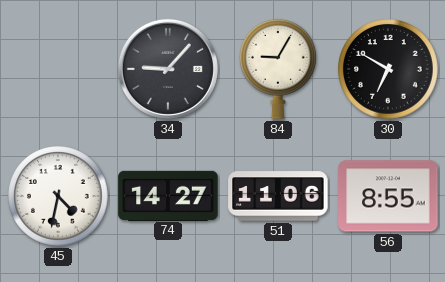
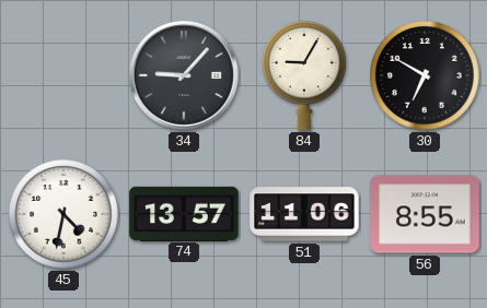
74: 14:27 -> 13:57 (184, 213)
